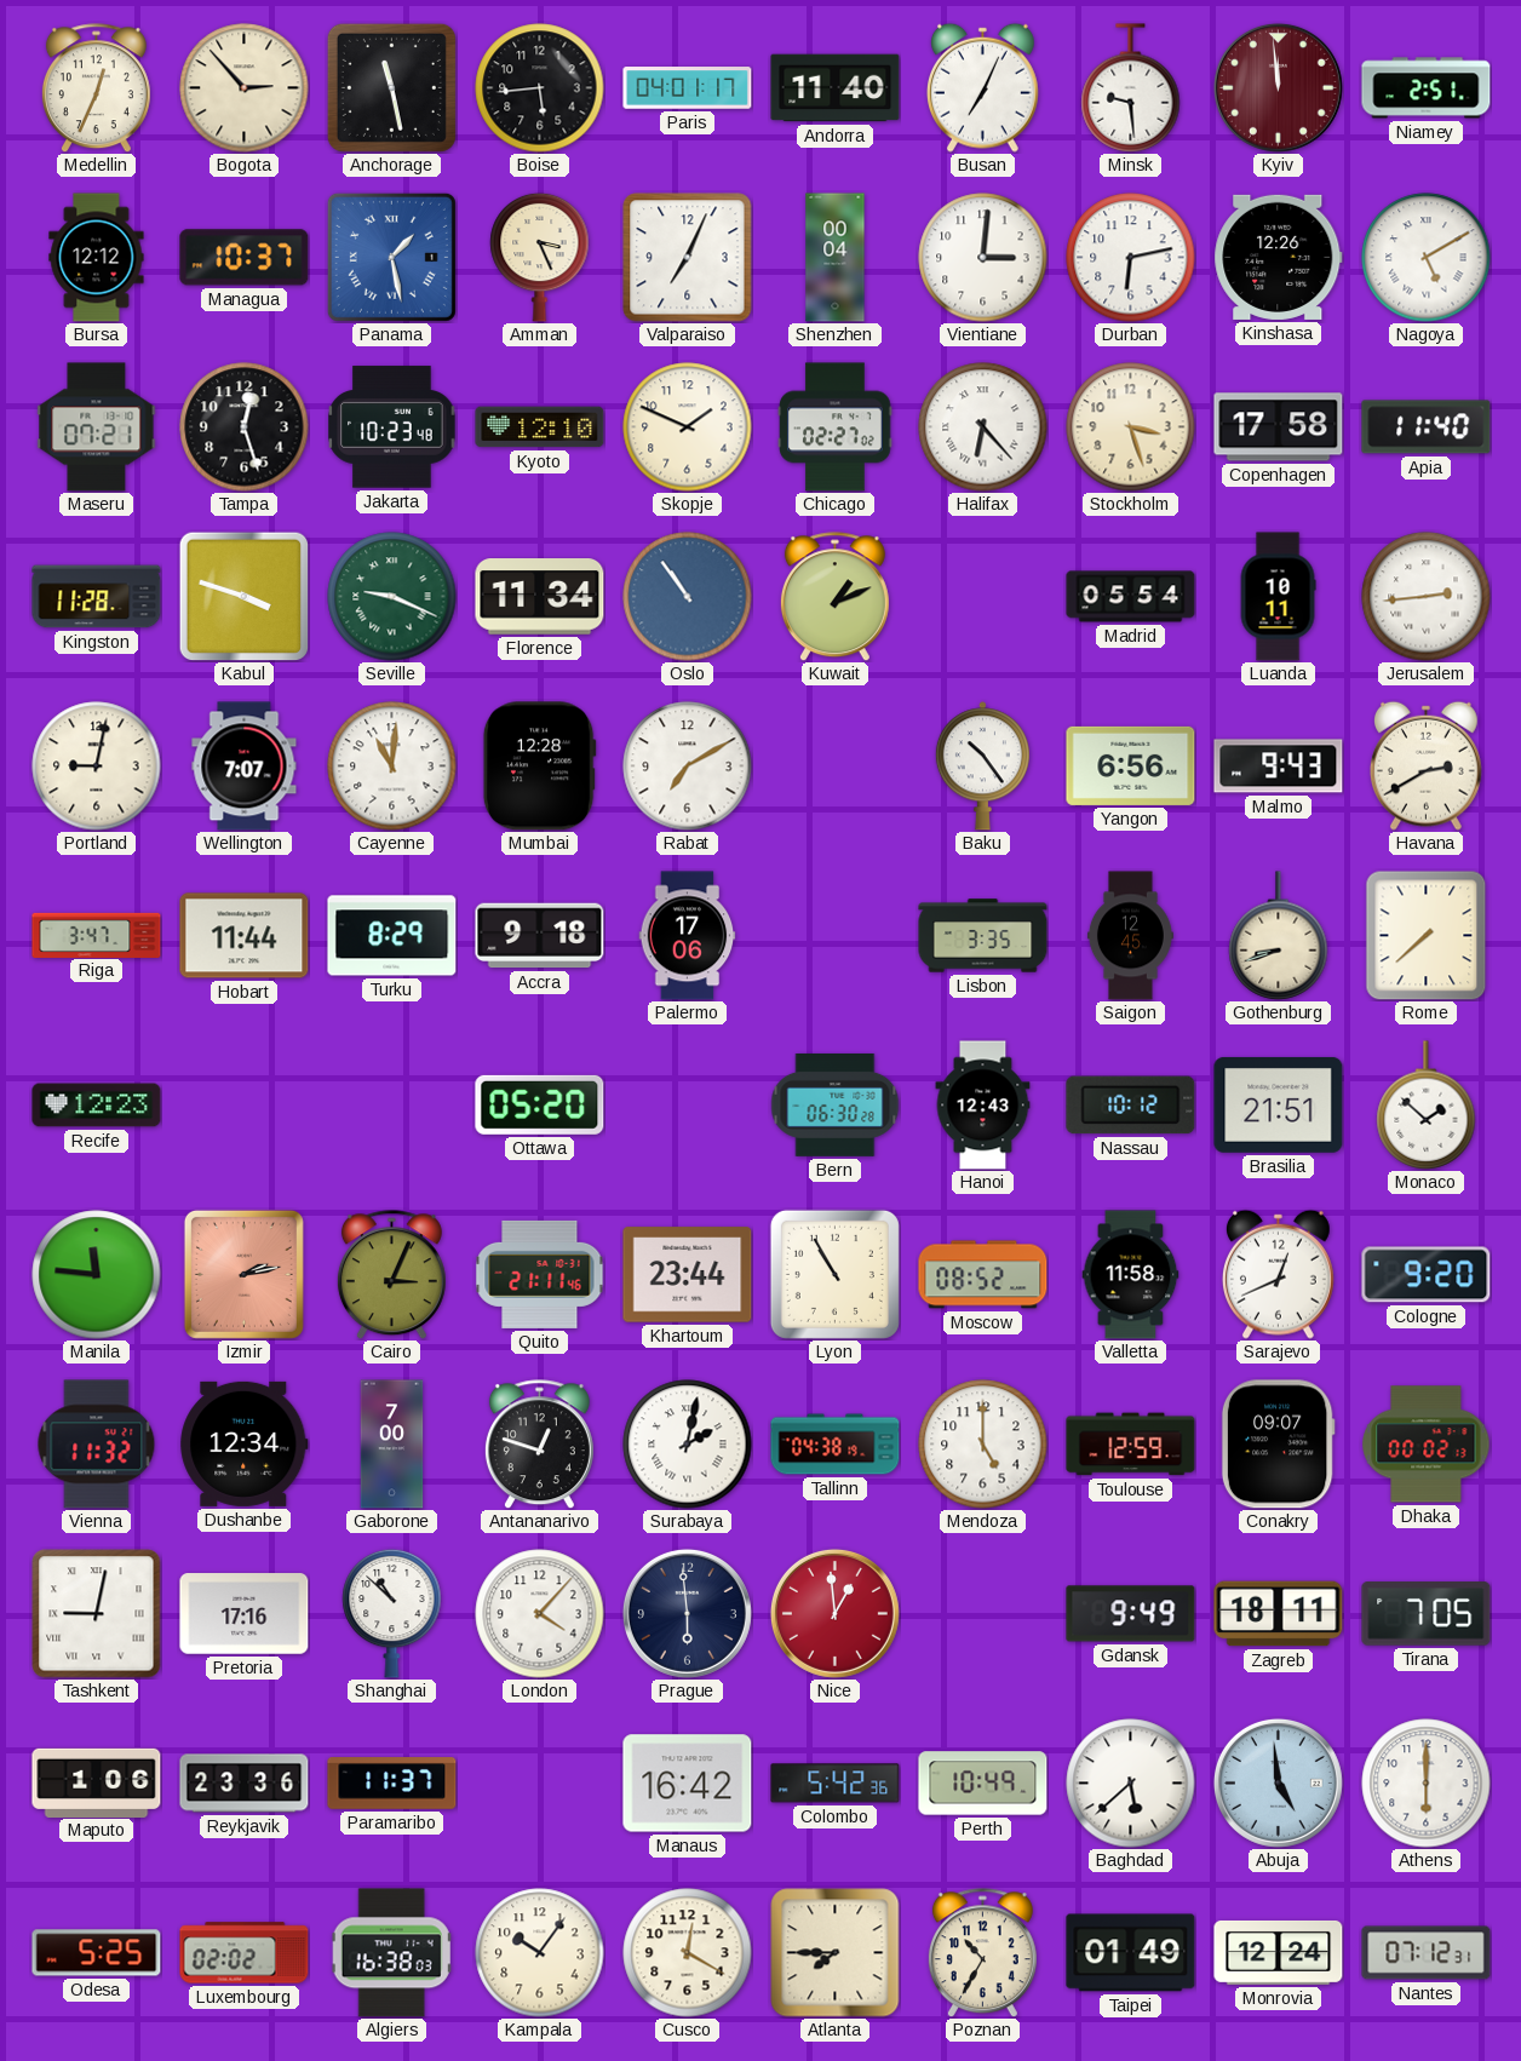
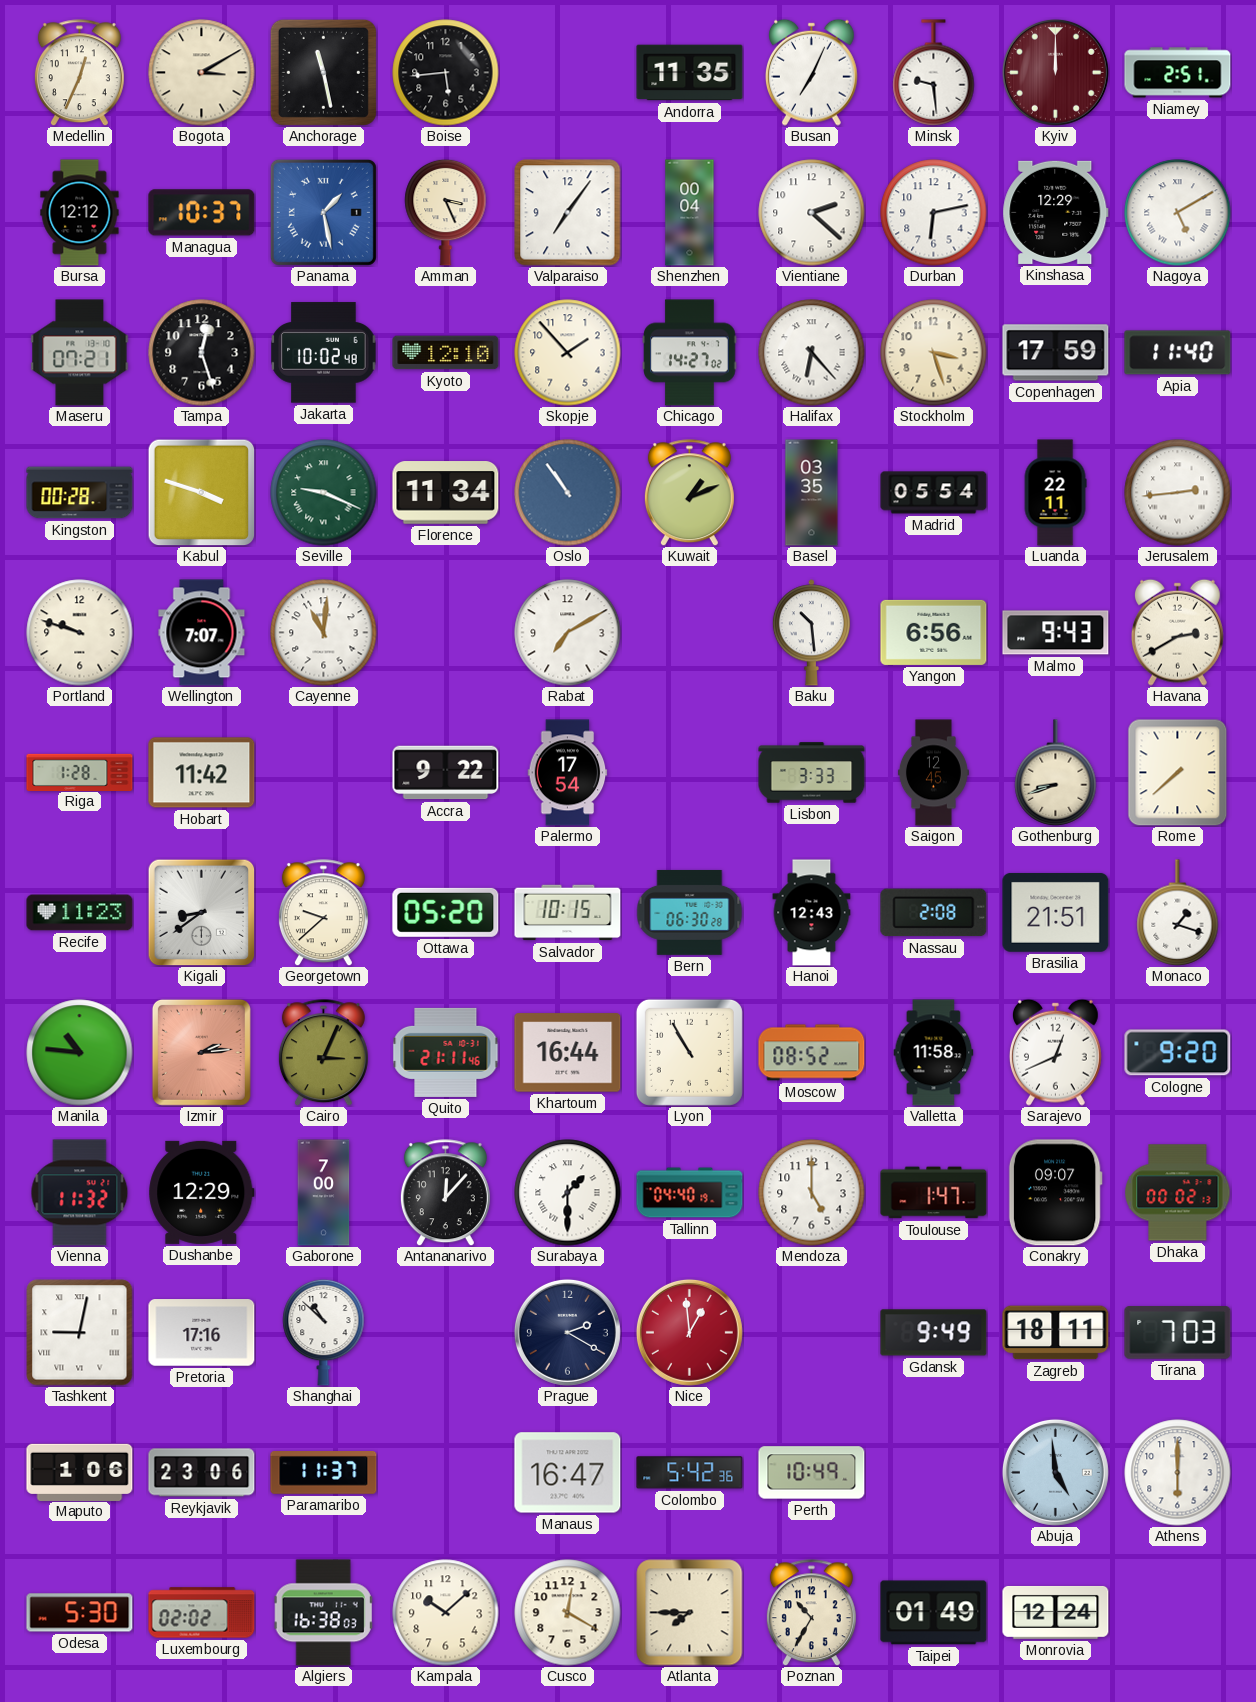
Bogota: 2:53 -> 3:10 (202, 73)
Paris: 04:01 -> none (688, 88)
Andorra: 11:40 -> 11:35 (690, 73)
Kyiv: 11:59 -> 12:00 (1055, 72)
Valparaiso: 7:04 -> 7:06 (568, 213)
Vientiane: 3:01 -> 2:22 (812, 213)
Kinshasa: 12:26 -> 12:29 (1056, 212)
Jakarta: 10:23 -> 10:02 (324, 353)
Skopje: 1:49 -> 1:53 (568, 353)
Chicago: 02:27 -> 14:27 (690, 353)
Copenhagen: 17:58 -> 17:59 (1056, 353)
Kingston: 11:28 -> 00:28 (80, 493)
Basel: none -> 03:35 (812, 493)
Luanda: 10:11 -> 22:11 (1055, 493)
Portland: 9:02 -> 9:48 (80, 633)
Mumbai: 12:28 -> none (539, 767)
Baku: 10:24 -> 10:29 (811, 633)
Riga: 3:47 -> 1:28 (80, 772)
Hobart: 11:44 -> 11:42 (202, 773)
Turku: 8:29 -> none (392, 936)
Accra: 9:18 -> 9:22 (446, 773)
Palermo: 17:06 -> 17:54 (568, 773)
Lisbon: 3:35 -> 3:33 (812, 773)
Recife: 12:23 -> 11:23 (80, 913)
Kigali: none -> 8:39 (201, 912)
Georgetown: none -> 9:38 (323, 913)
Salvador: none -> 10:15 (568, 913)
Nassau: 10:12 -> 2:08 (934, 913)
Monaco: 1:52 -> 1:18 (1178, 913)
Manila: 11:46 -> 10:46 (80, 1053)
Izmir: 2:13 -> 2:14 (201, 1052)
Khartoum: 23:44 -> 16:44 (568, 1053)
Dushanbe: 12:34 -> 12:29 (202, 1192)
Antananarivo: 12:48 -> 12:07 (445, 1193)
Surabaya: 2:02 -> 1:30 (568, 1193)
Tallinn: 04:38 -> 04:40 (690, 1193)
Toulouse: 12:59 -> 1:47 (934, 1193)
London: 4:07 -> none (540, 1614)
Prague: 5:59 -> 2:20 (567, 1332)
Tirana: 7:05 -> 7:03 (1178, 1333)
Reykjavik: 23:36 -> 23:06 (202, 1473)
Manaus: 16:42 -> 16:47 (568, 1473)
Baghdad: 5:38 -> none (1131, 1784)
Odesa: 5:25 -> 5:30 (80, 1613)
Kampala: 10:06 -> 10:08 (446, 1613)
Nantes: 07:12 -> none (1427, 1953)
